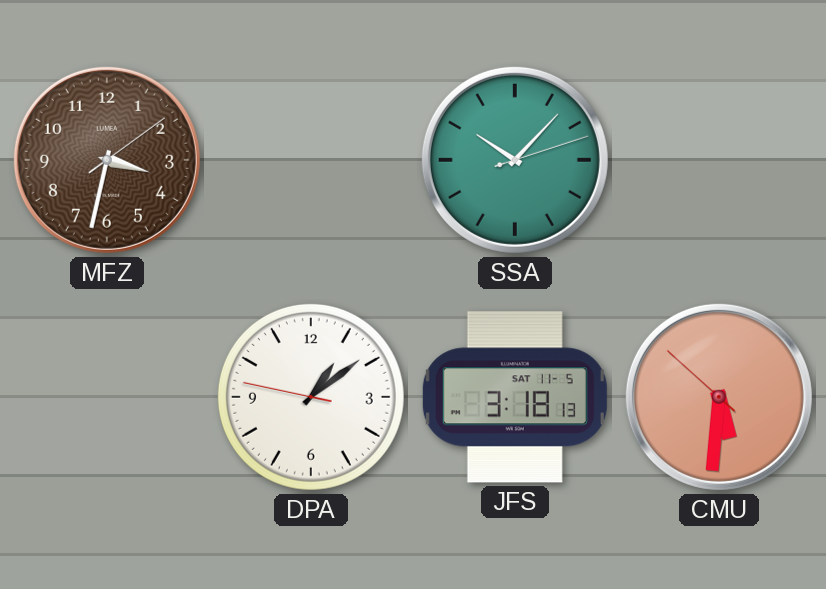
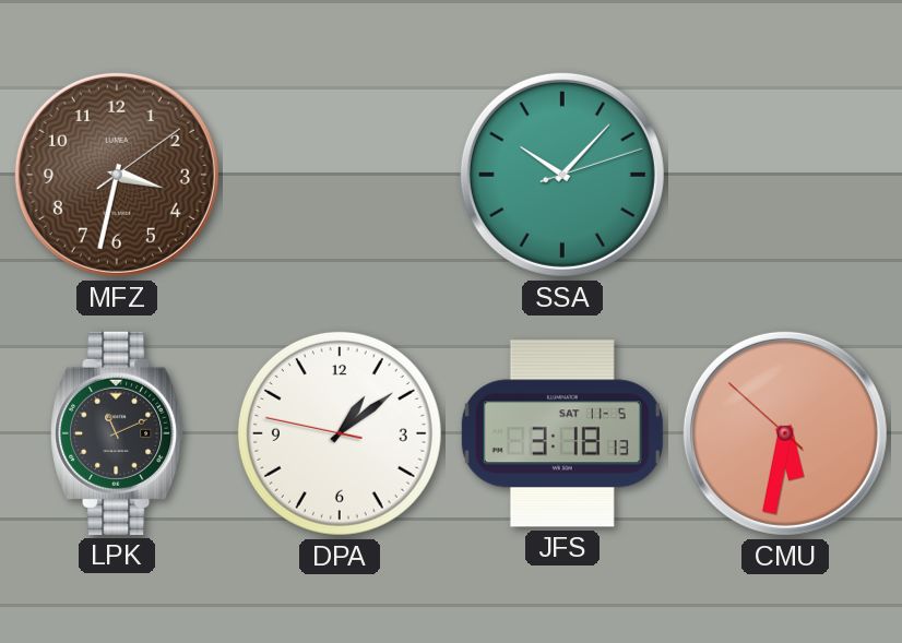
LPK: none -> 11:11 (118, 433)
CMU: 5:30 -> 5:31 (785, 433)
